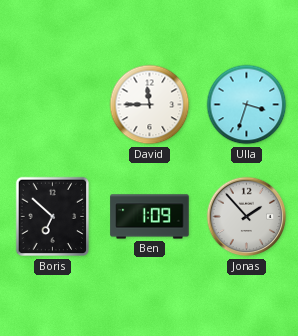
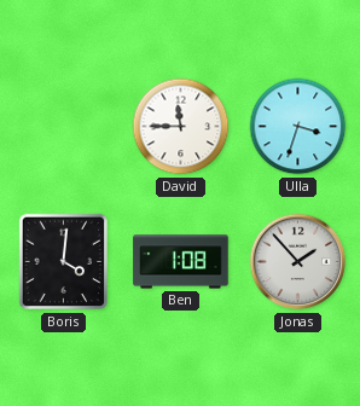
Boris: 6:52 -> 4:01 (64, 262)
Ben: 1:09 -> 1:08 (181, 262)
